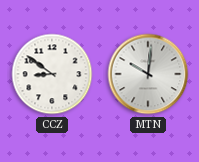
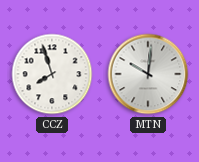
CCZ: 8:51 -> 7:57 (52, 74)
